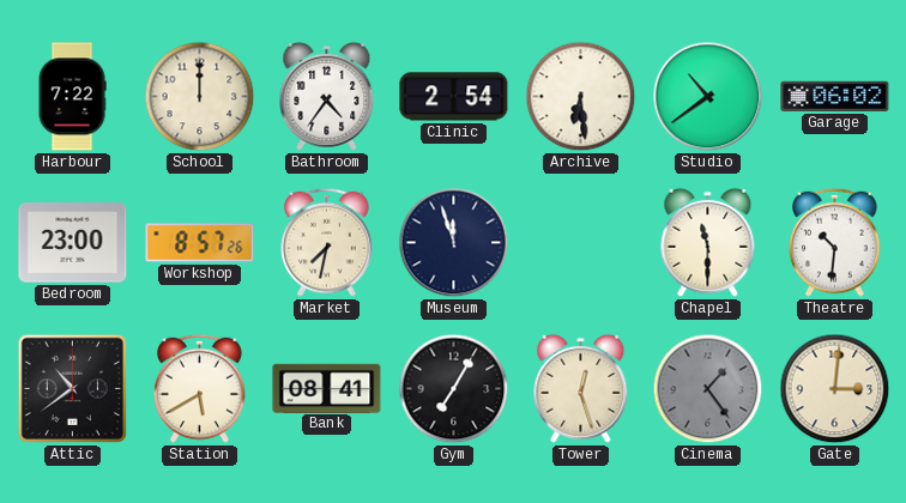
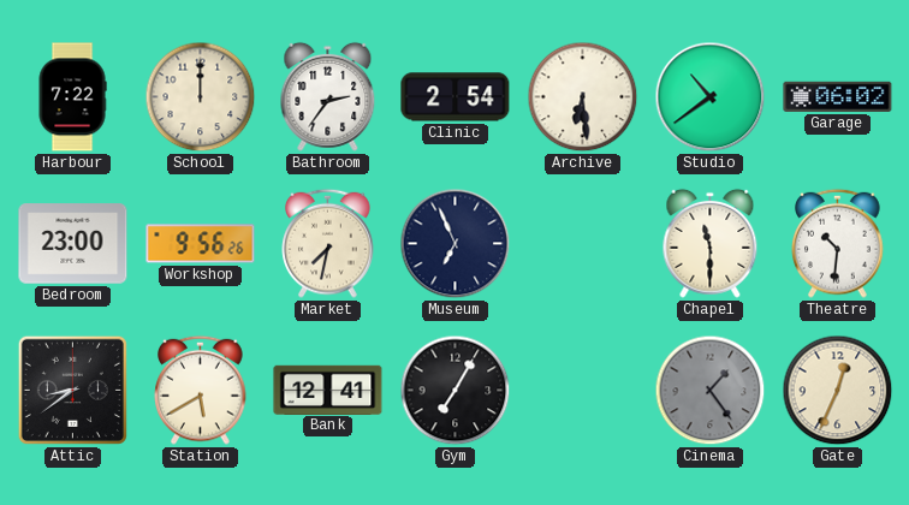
Bathroom: 4:36 -> 2:36 (328, 96)
Workshop: 8:57 -> 9:56 (201, 244)
Museum: 11:57 -> 6:56 (456, 244)
Attic: 10:39 -> 8:39 (72, 390)
Bank: 08:41 -> 12:41 (328, 390)
Tower: 12:27 -> none (581, 388)
Gate: 3:01 -> 12:34 (838, 391)
